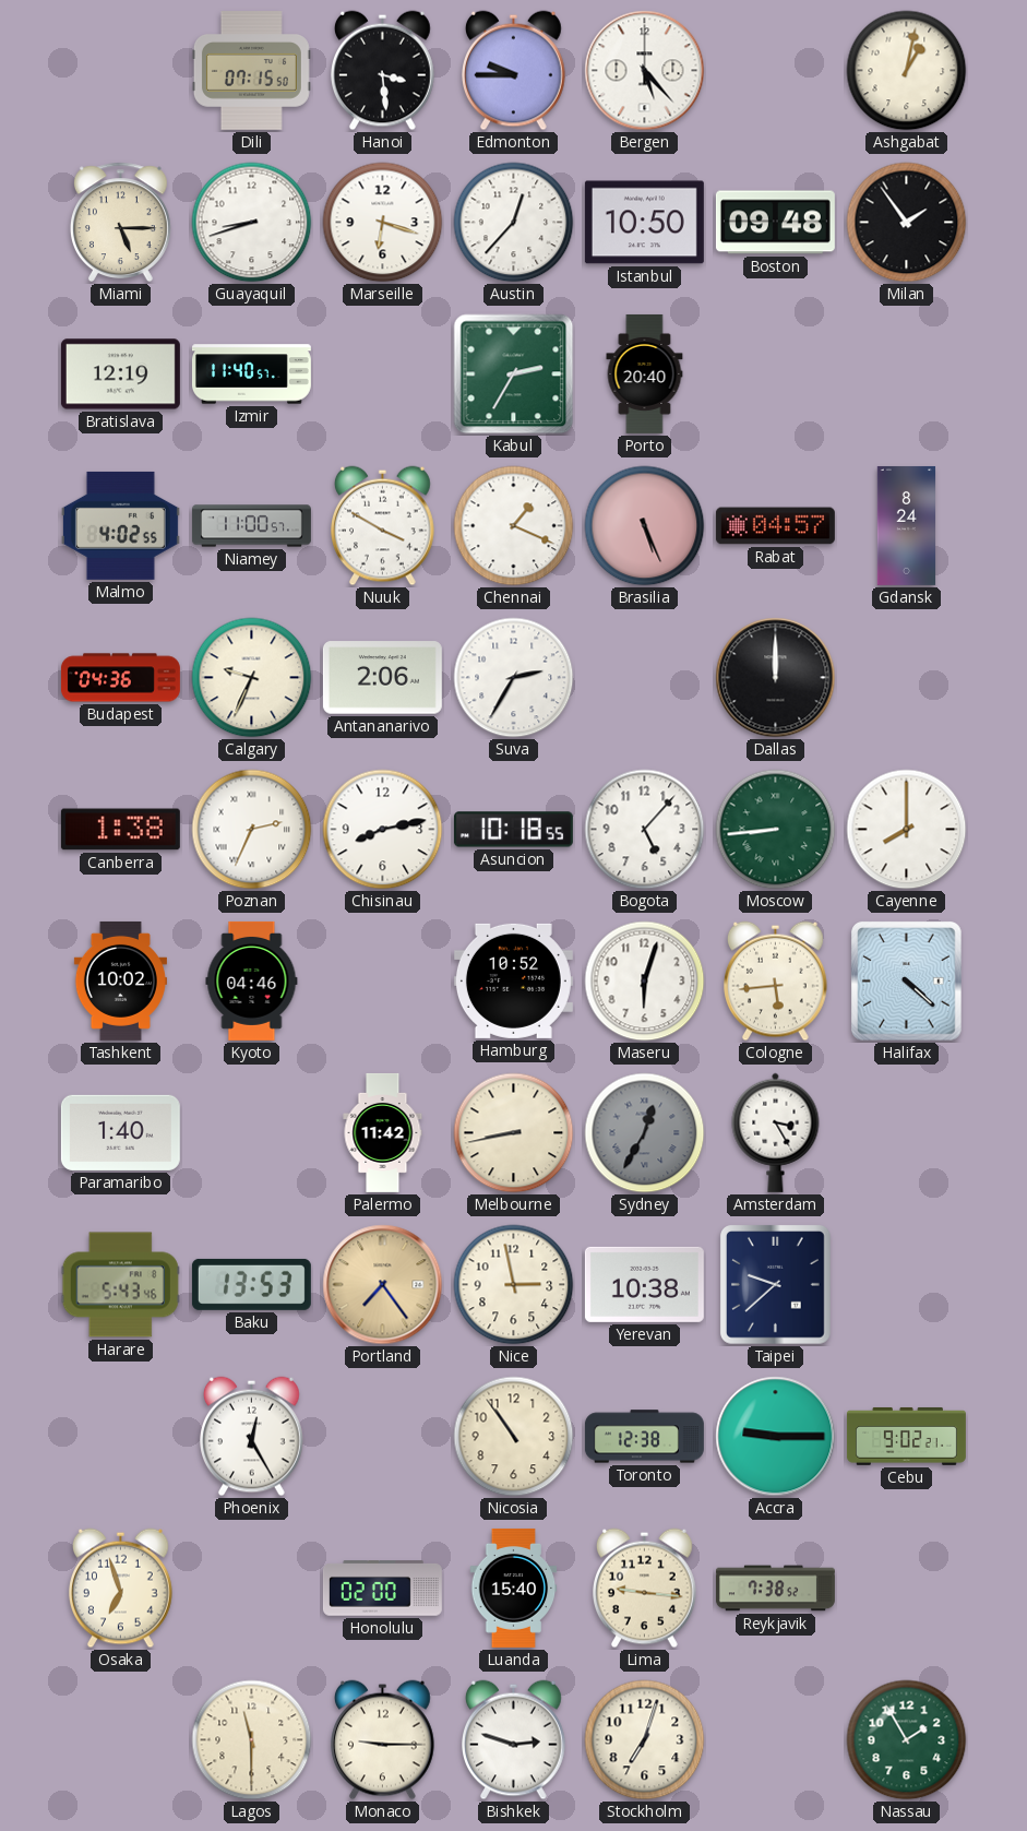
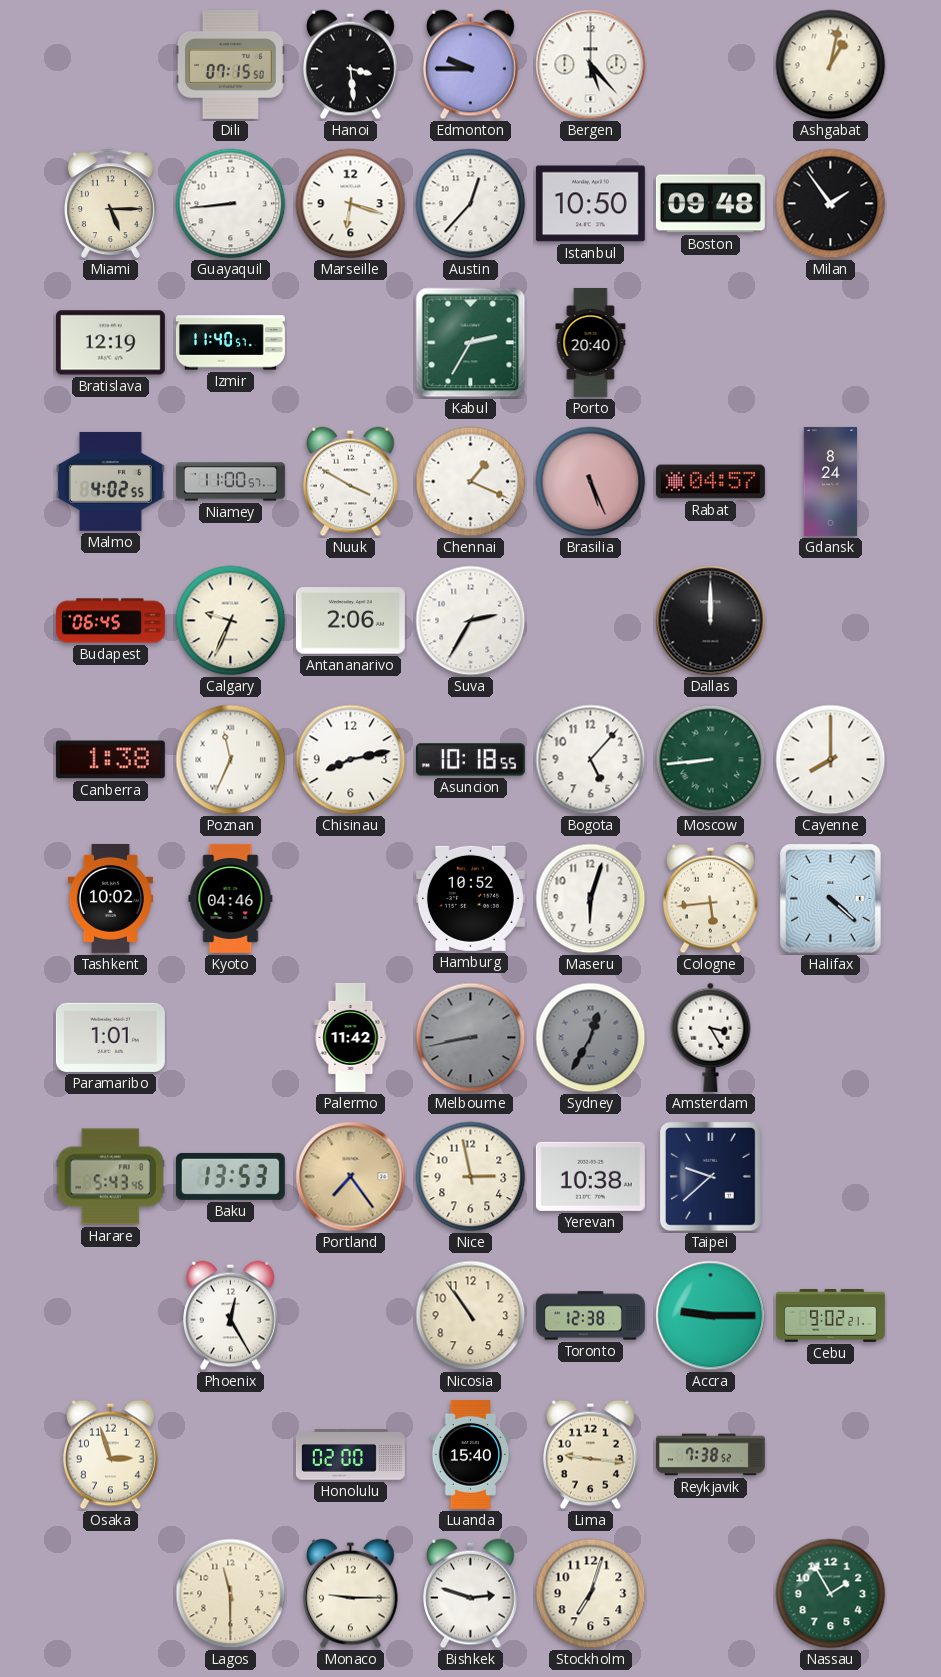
Guayaquil: 8:42 -> 8:44 (231, 204)
Budapest: 04:36 -> 06:45 (110, 621)
Poznan: 2:34 -> 11:34 (231, 760)
Paramaribo: 1:40 -> 1:01 (110, 1037)
Melbourne dial: cream -> grey (471, 1038)
Osaka: 6:57 -> 2:57 (111, 1455)
